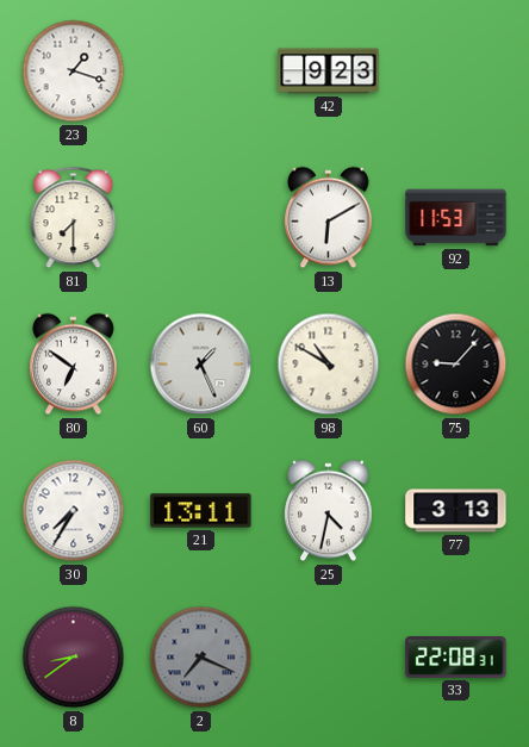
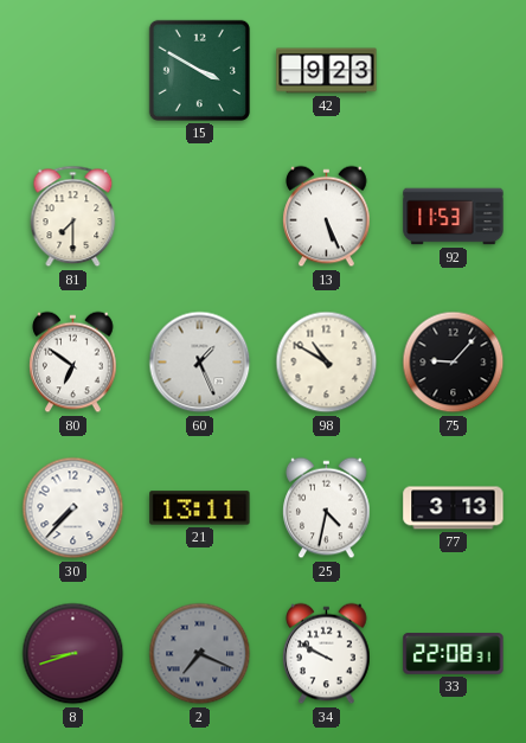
23: 1:18 -> none (74, 71)
15: none -> 3:50 (199, 70)
13: 6:10 -> 5:26 (327, 217)
30: 7:35 -> 7:37 (73, 508)
8: 8:39 -> 8:42 (73, 654)
34: none -> 9:50 (327, 654)
